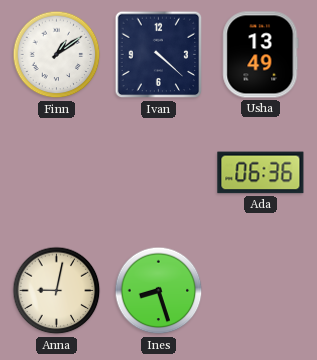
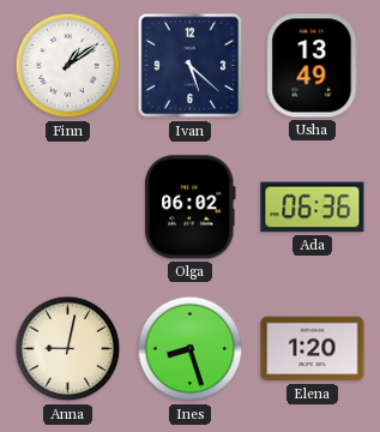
Ivan: 4:22 -> 5:22 (191, 66)
Olga: none -> 06:02 (191, 208)
Elena: none -> 1:20 (313, 349)
